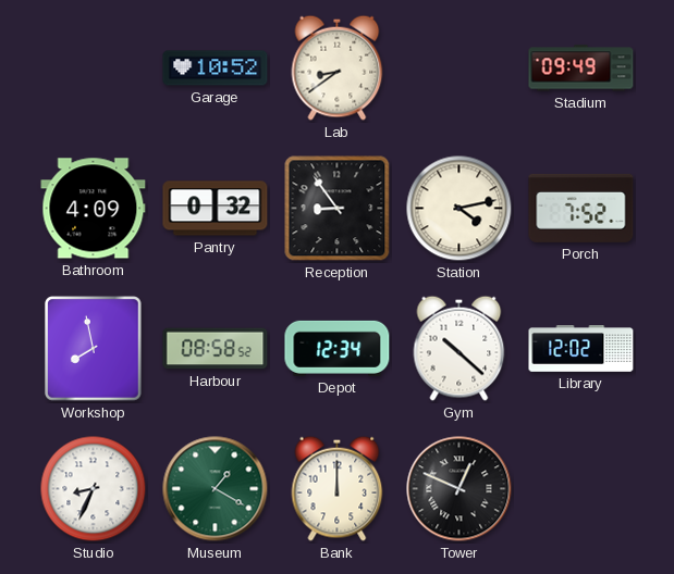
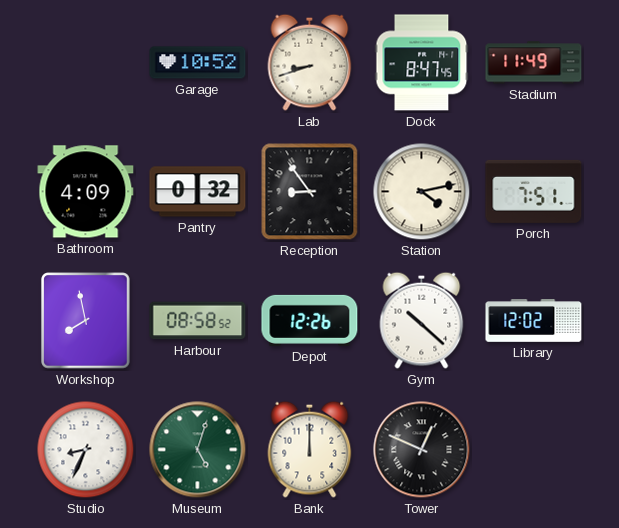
Lab: 8:39 -> 8:42 (310, 62)
Dock: none -> 8:47 (422, 63)
Stadium: 09:49 -> 11:49 (534, 63)
Porch: 7:52 -> 7:51 (534, 191)
Depot: 12:34 -> 12:26 (310, 320)
Museum: 1:20 -> 5:03 (198, 450)
